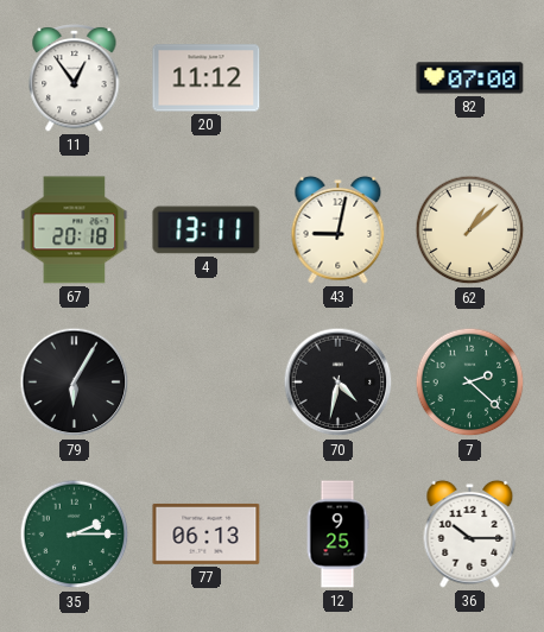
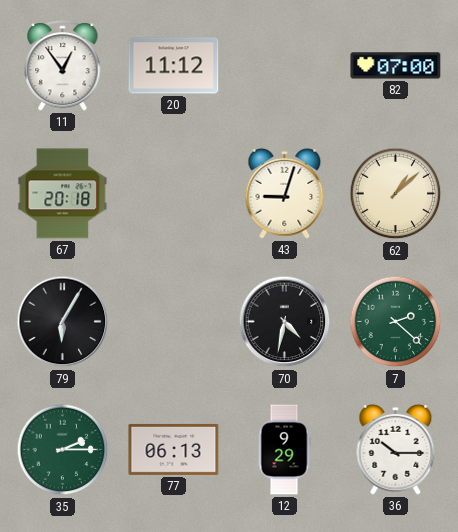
4: 13:11 -> none (207, 230)
43: 9:02 -> 9:03 (285, 193)
12: 9:25 -> 9:29 (284, 450)
